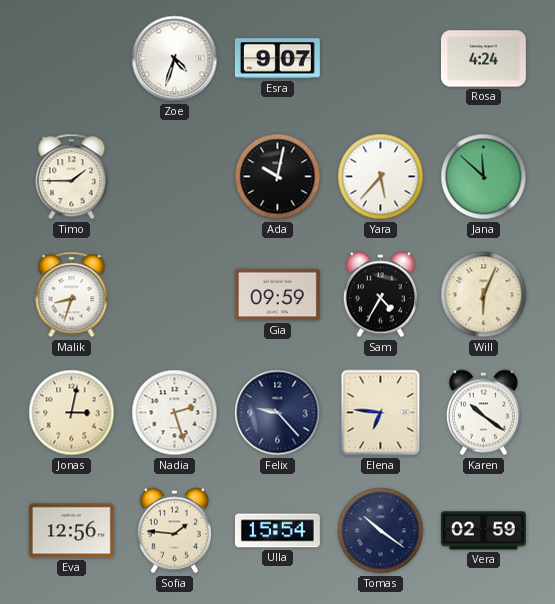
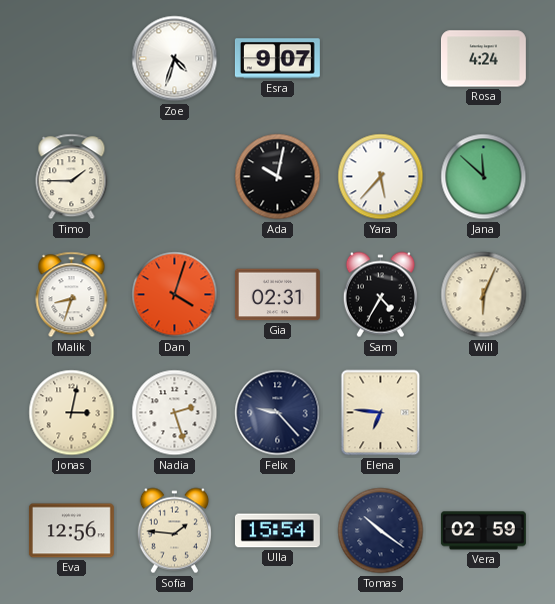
Dan: none -> 4:03 (175, 295)
Gia: 09:59 -> 02:31 (277, 295)
Karen: 10:21 -> none (483, 413)
